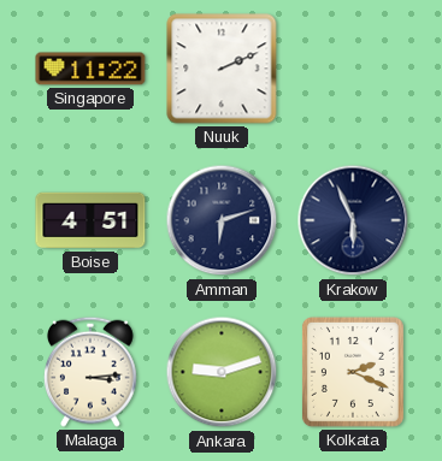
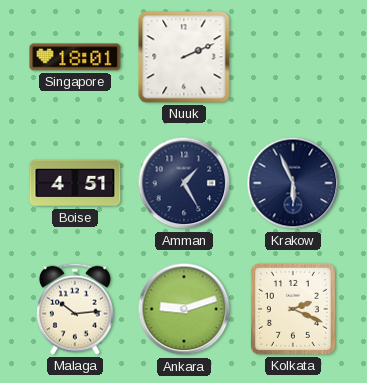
Singapore: 11:22 -> 18:01 (75, 57)
Amman: 6:12 -> 1:25 (184, 183)
Malaga: 3:14 -> 10:14 (75, 309)
